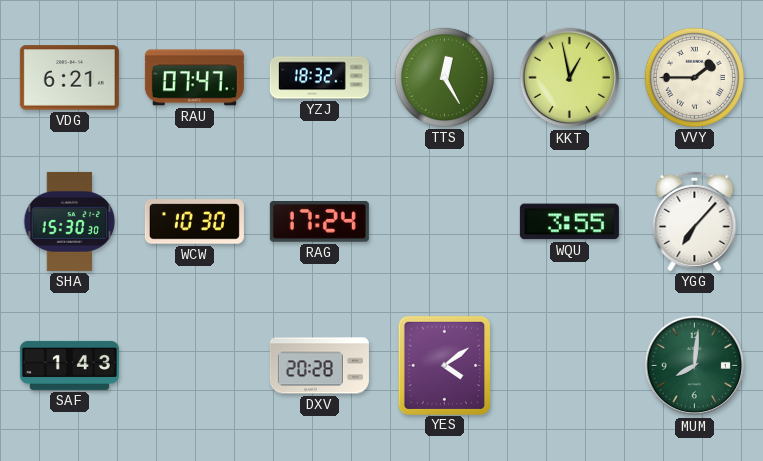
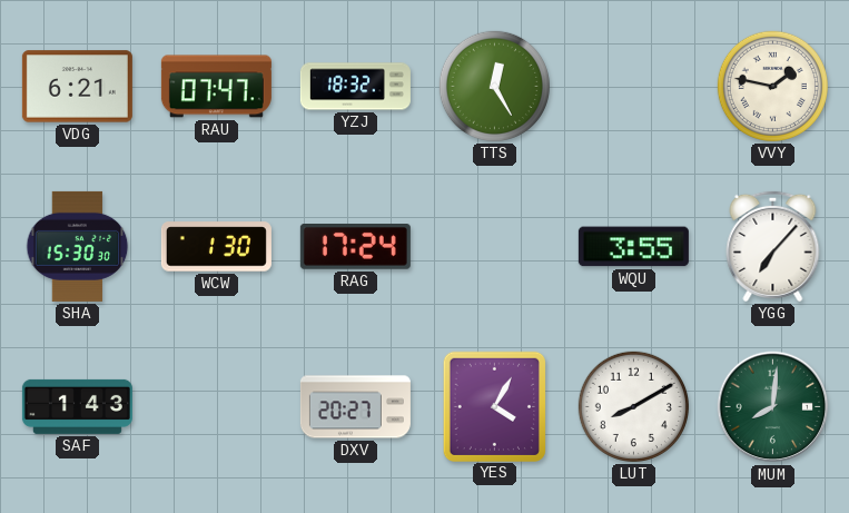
KKT: 12:58 -> none (570, 78)
VVY: 1:45 -> 1:47 (772, 86)
WCW: 10:30 -> 1:30 (216, 247)
DXV: 20:28 -> 20:27 (355, 407)
YES: 4:09 -> 4:05 (494, 406)
LUT: none -> 8:10 (633, 406)
